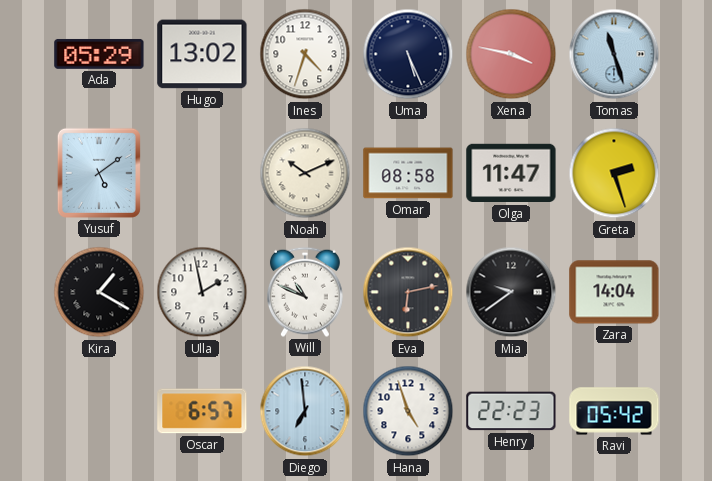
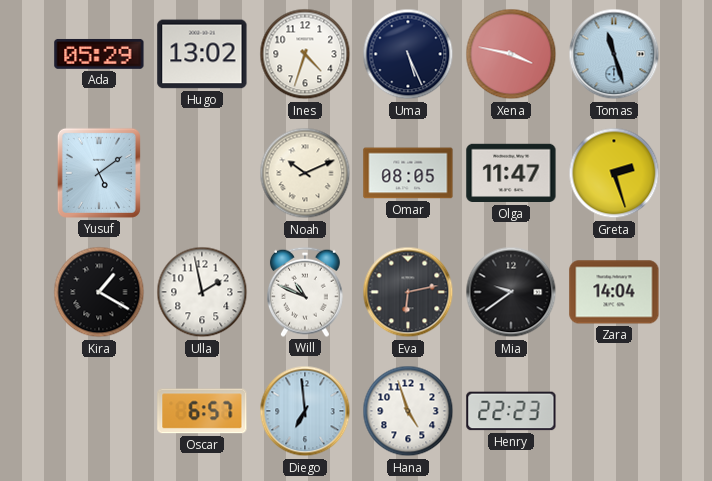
Omar: 08:58 -> 08:05 (408, 173)
Ravi: 05:42 -> none (614, 411)
